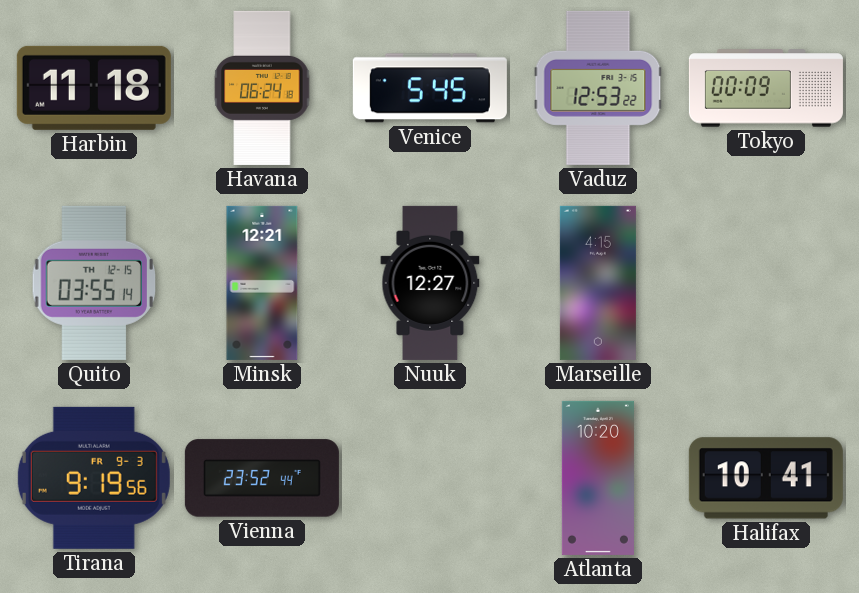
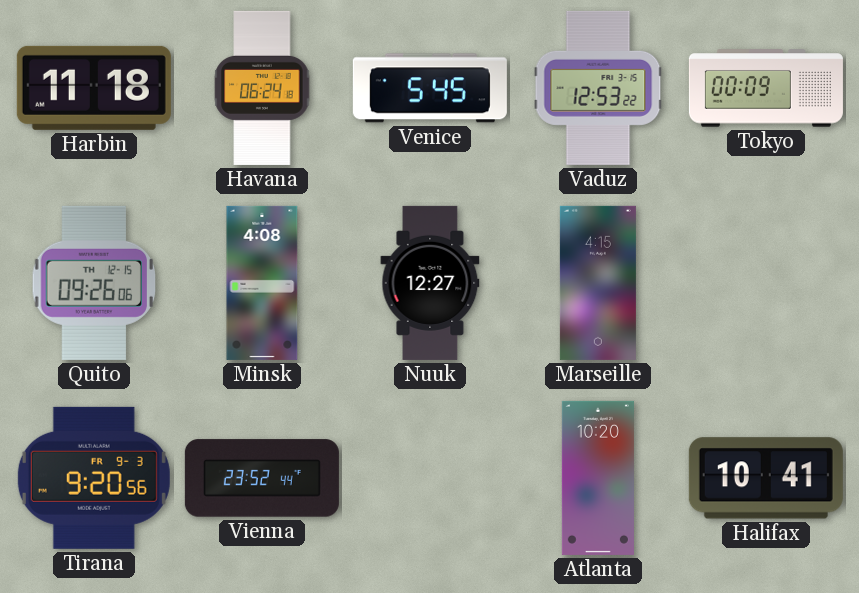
Quito: 03:55 -> 09:26 (93, 283)
Minsk: 12:21 -> 4:08 (262, 283)
Tirana: 9:19 -> 9:20 (94, 478)
